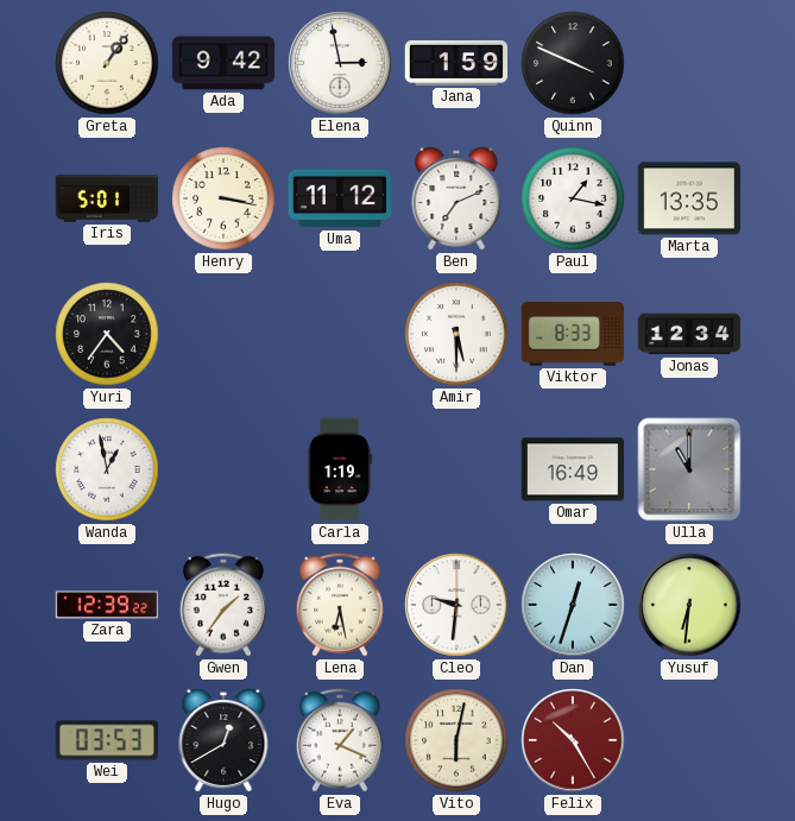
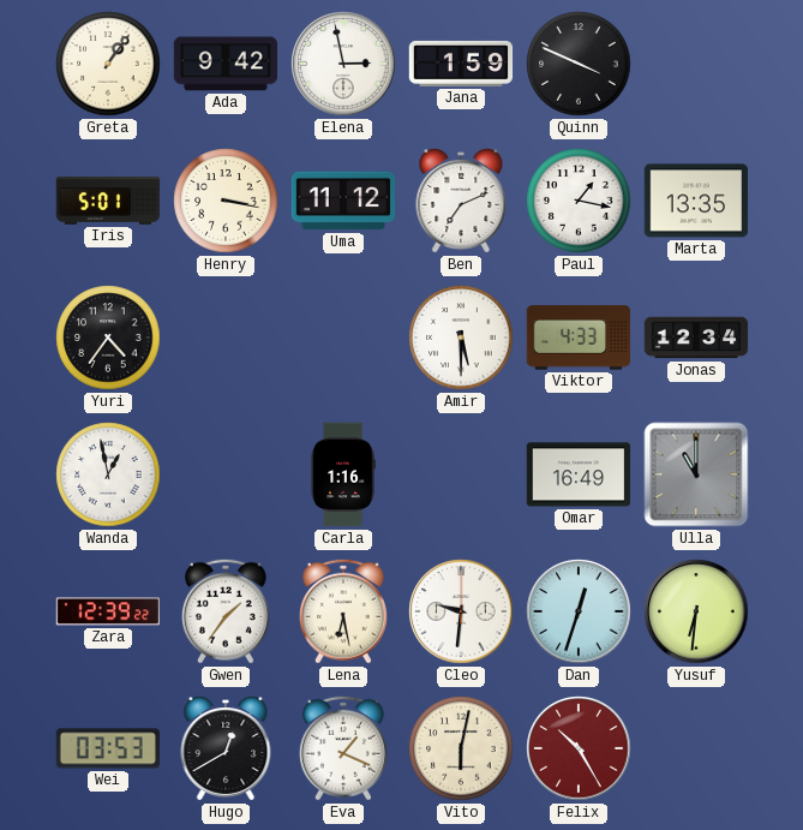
Viktor: 8:33 -> 4:33 (579, 338)
Carla: 1:19 -> 1:16 (343, 474)
